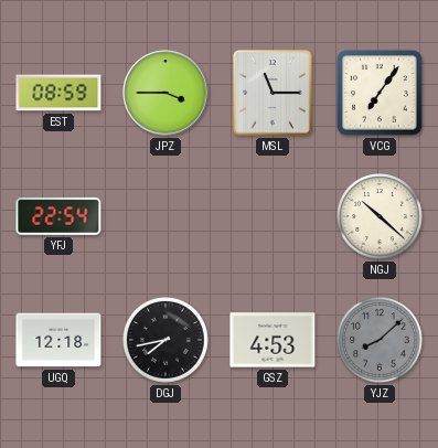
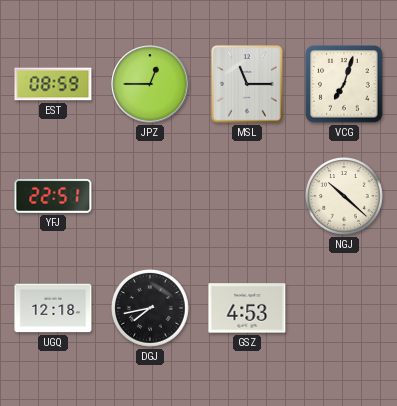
JPZ: 3:45 -> 12:45 (150, 84)
VCG: 7:06 -> 7:03 (344, 84)
YFJ: 22:54 -> 22:51 (53, 196)
YJZ: 8:08 -> none (381, 341)
